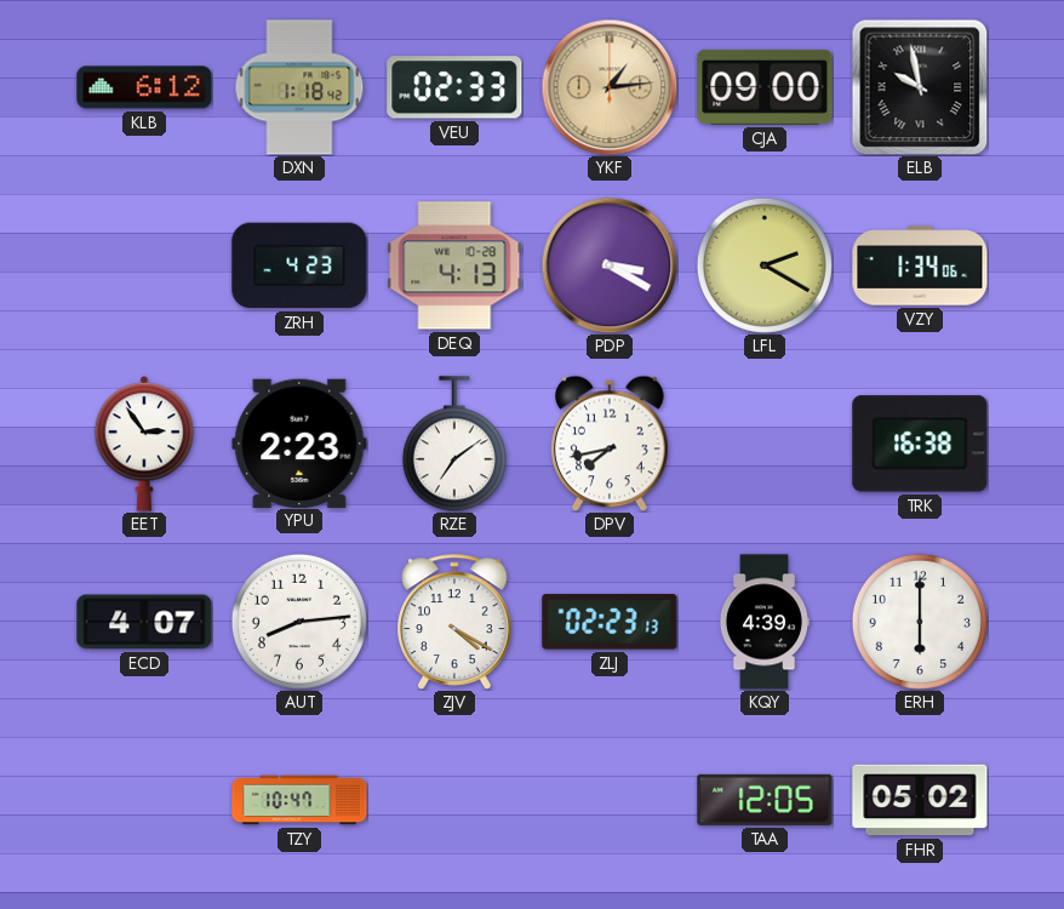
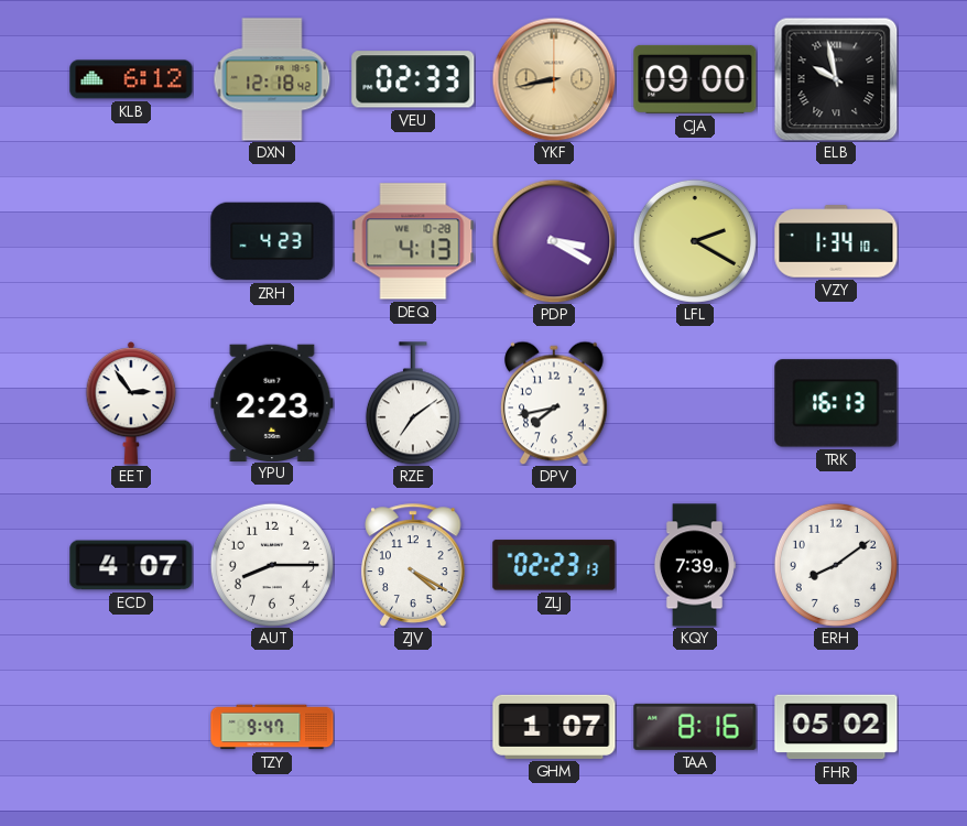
DXN: 1:18 -> 12:18 (272, 79)
YKF: 1:14 -> 8:43 (554, 79)
VZY: 1:34:06 -> 1:34:10 (836, 241)
TRK: 16:38 -> 16:13 (836, 403)
AUT: 8:14 -> 8:15 (272, 565)
KQY: 4:39 -> 7:39 (694, 565)
ERH: 6:00 -> 8:09 (836, 565)
TZY: 10:47 -> 9:47 (272, 727)
GHM: none -> 1:07 (554, 727)
TAA: 12:05 -> 8:16 (695, 727)
